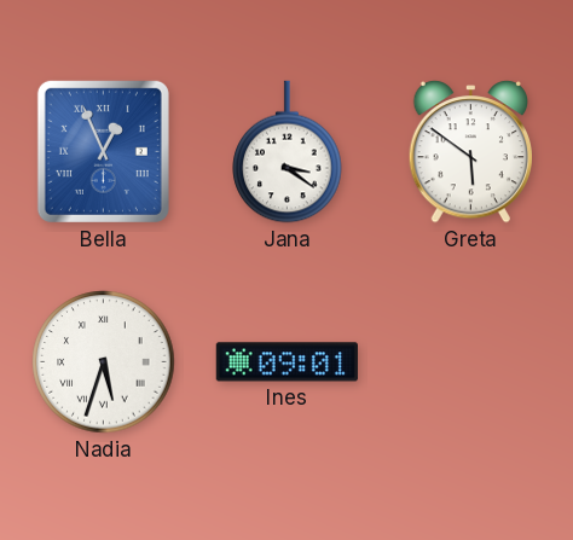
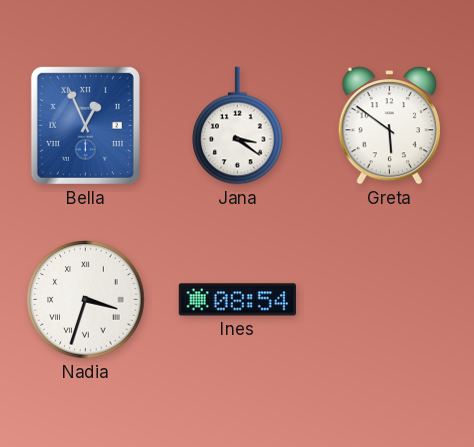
Nadia: 5:33 -> 3:33 (86, 300)
Ines: 09:01 -> 08:54 (237, 300)
